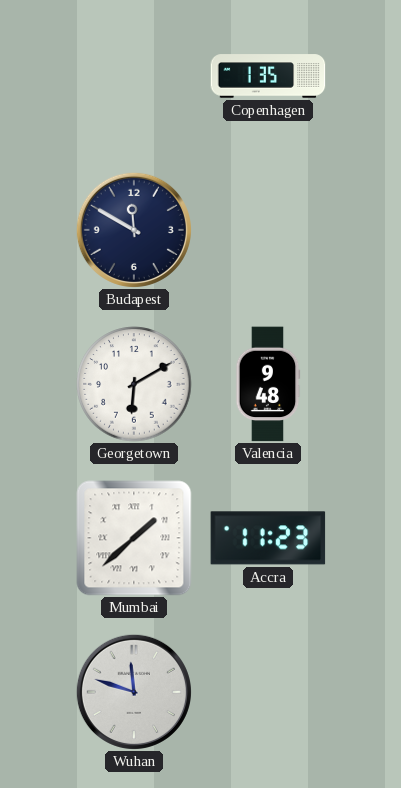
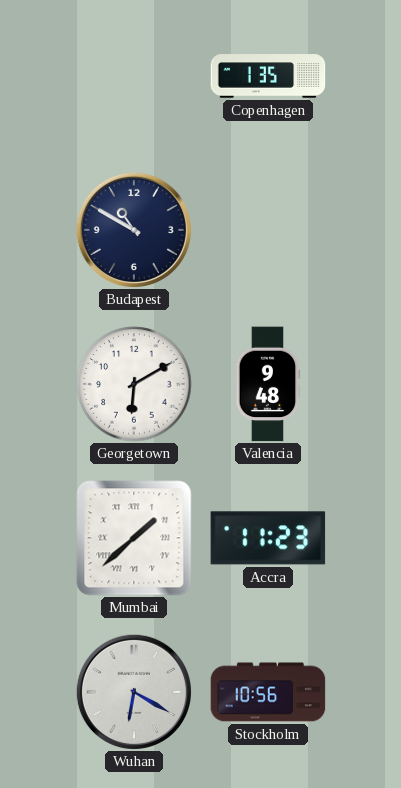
Budapest: 11:50 -> 10:50 (134, 230)
Wuhan: 11:48 -> 6:20 (134, 692)
Stockholm: none -> 10:56 (268, 692)
